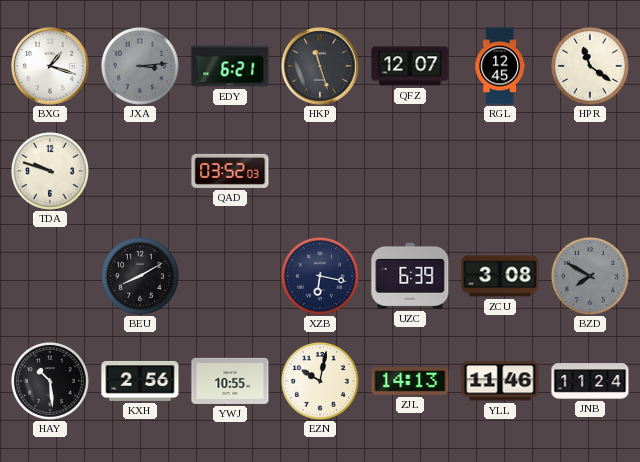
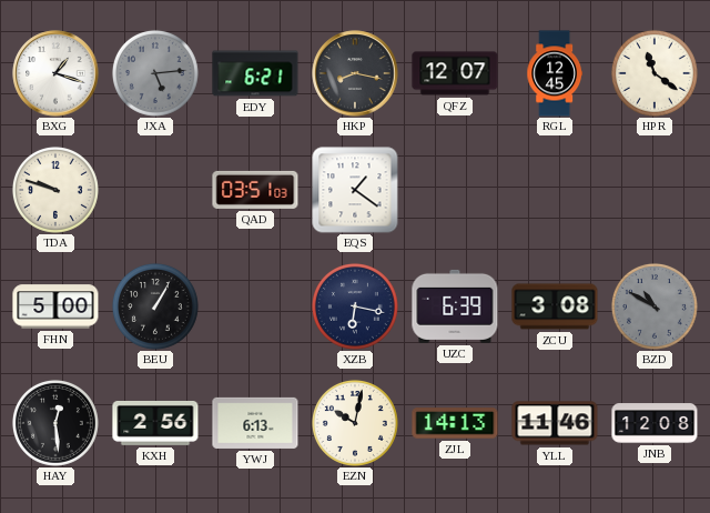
JXA: 3:14 -> 5:14 (155, 73)
HKP: 11:27 -> 8:17 (355, 73)
QAD: 03:52 -> 03:51 (255, 190)
EQS: none -> 1:21 (355, 190)
FHN: none -> 5:00 (55, 306)
BEU: 8:10 -> 1:05 (155, 306)
BZD: 7:50 -> 10:50 (655, 306)
HAY: 10:29 -> 12:29 (55, 423)
YWJ: 10:55 -> 6:13 (255, 423)
JNB: 11:24 -> 12:08 (655, 423)
